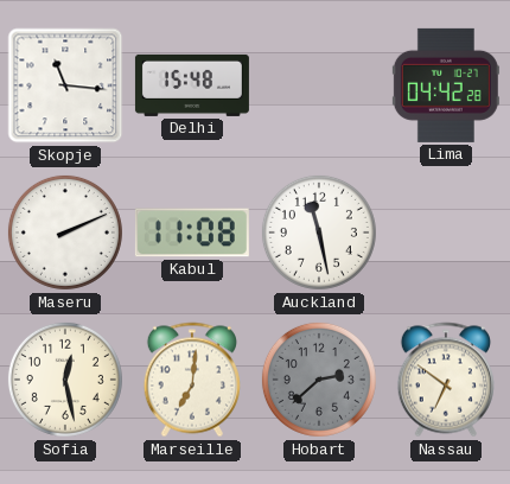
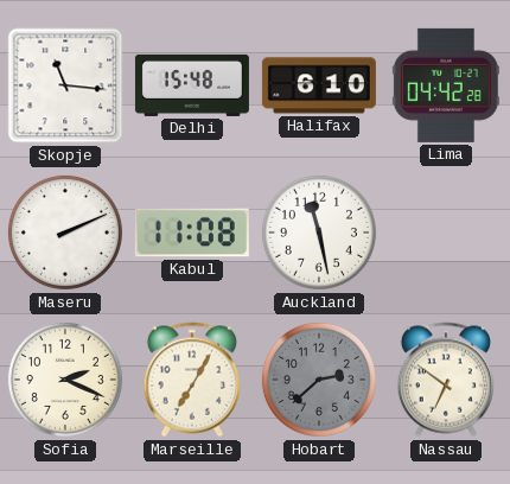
Halifax: none -> 6:10 (319, 85)
Sofia: 12:28 -> 2:19 (65, 380)
Marseille: 7:01 -> 7:05 (192, 380)
